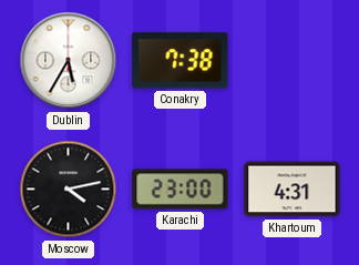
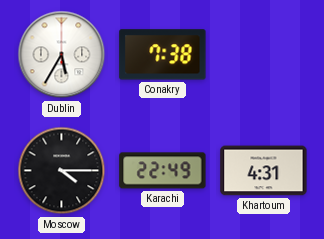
Moscow: 4:13 -> 4:15 (62, 171)
Karachi: 23:00 -> 22:49 (163, 171)
